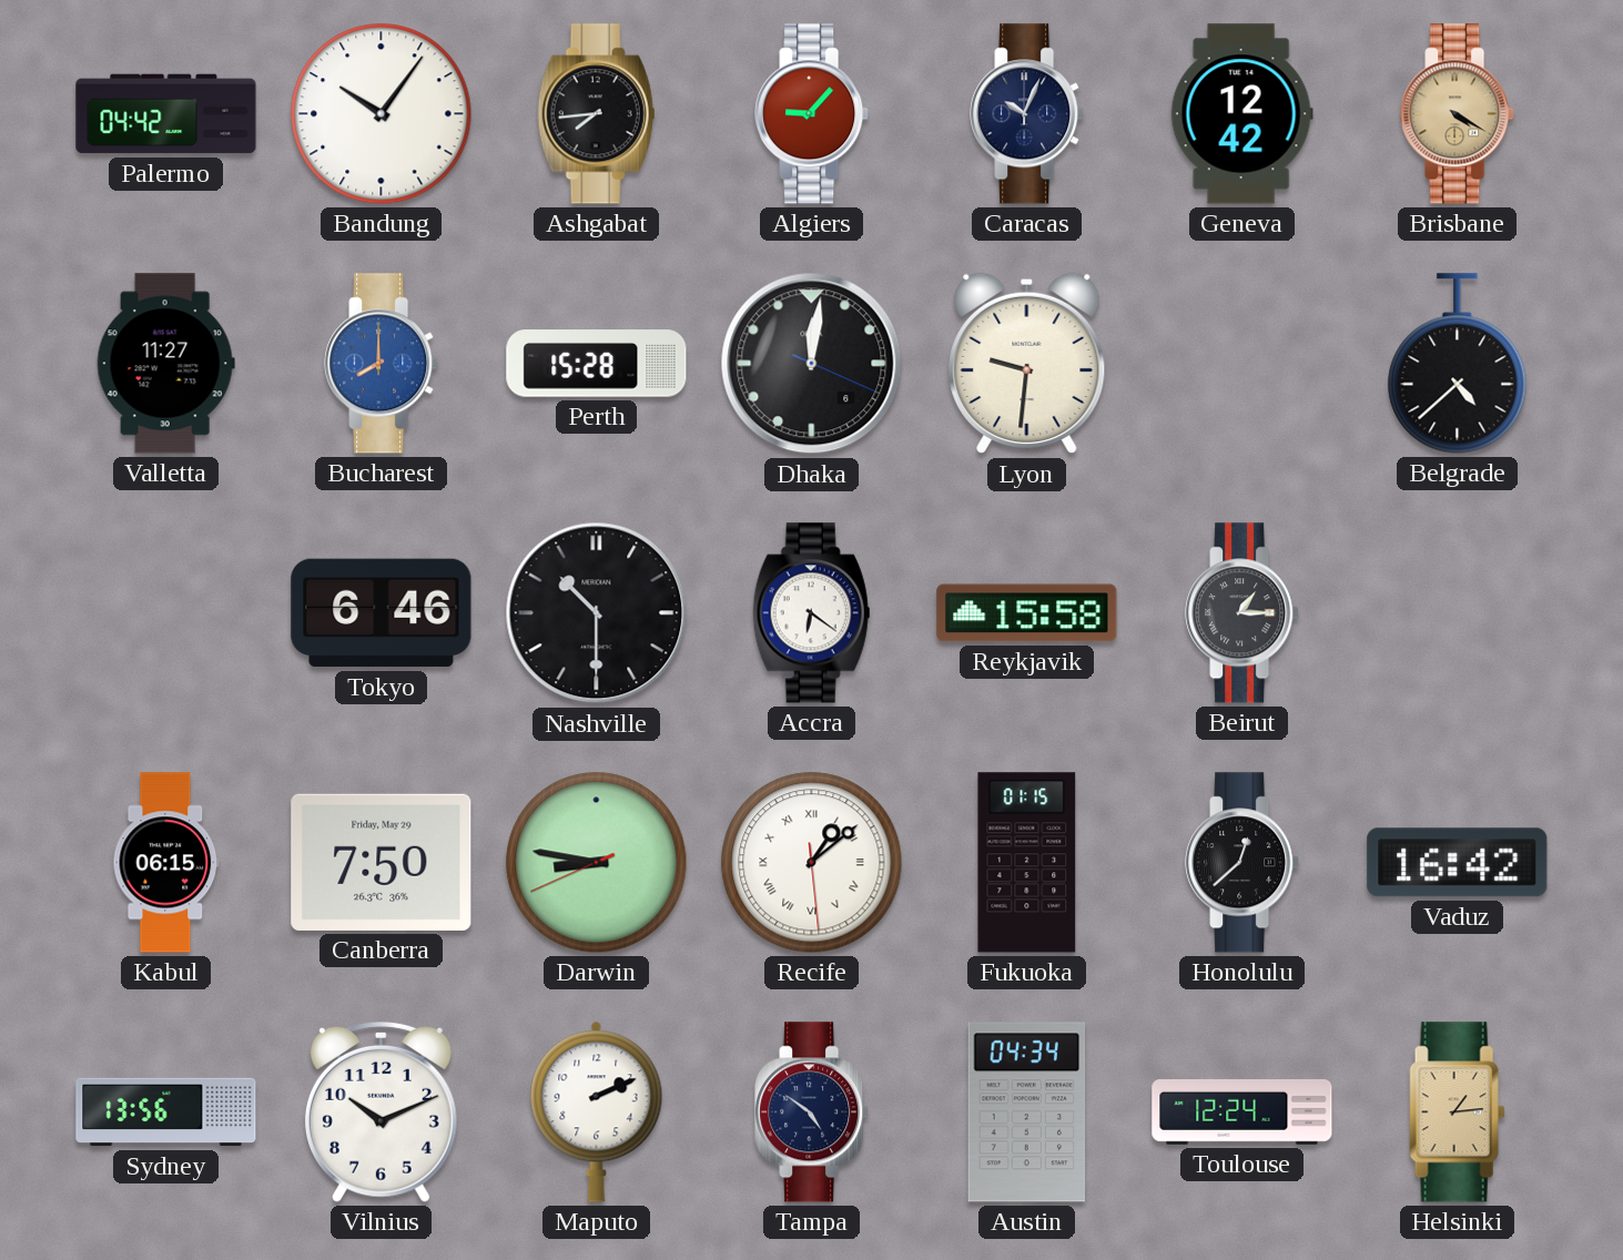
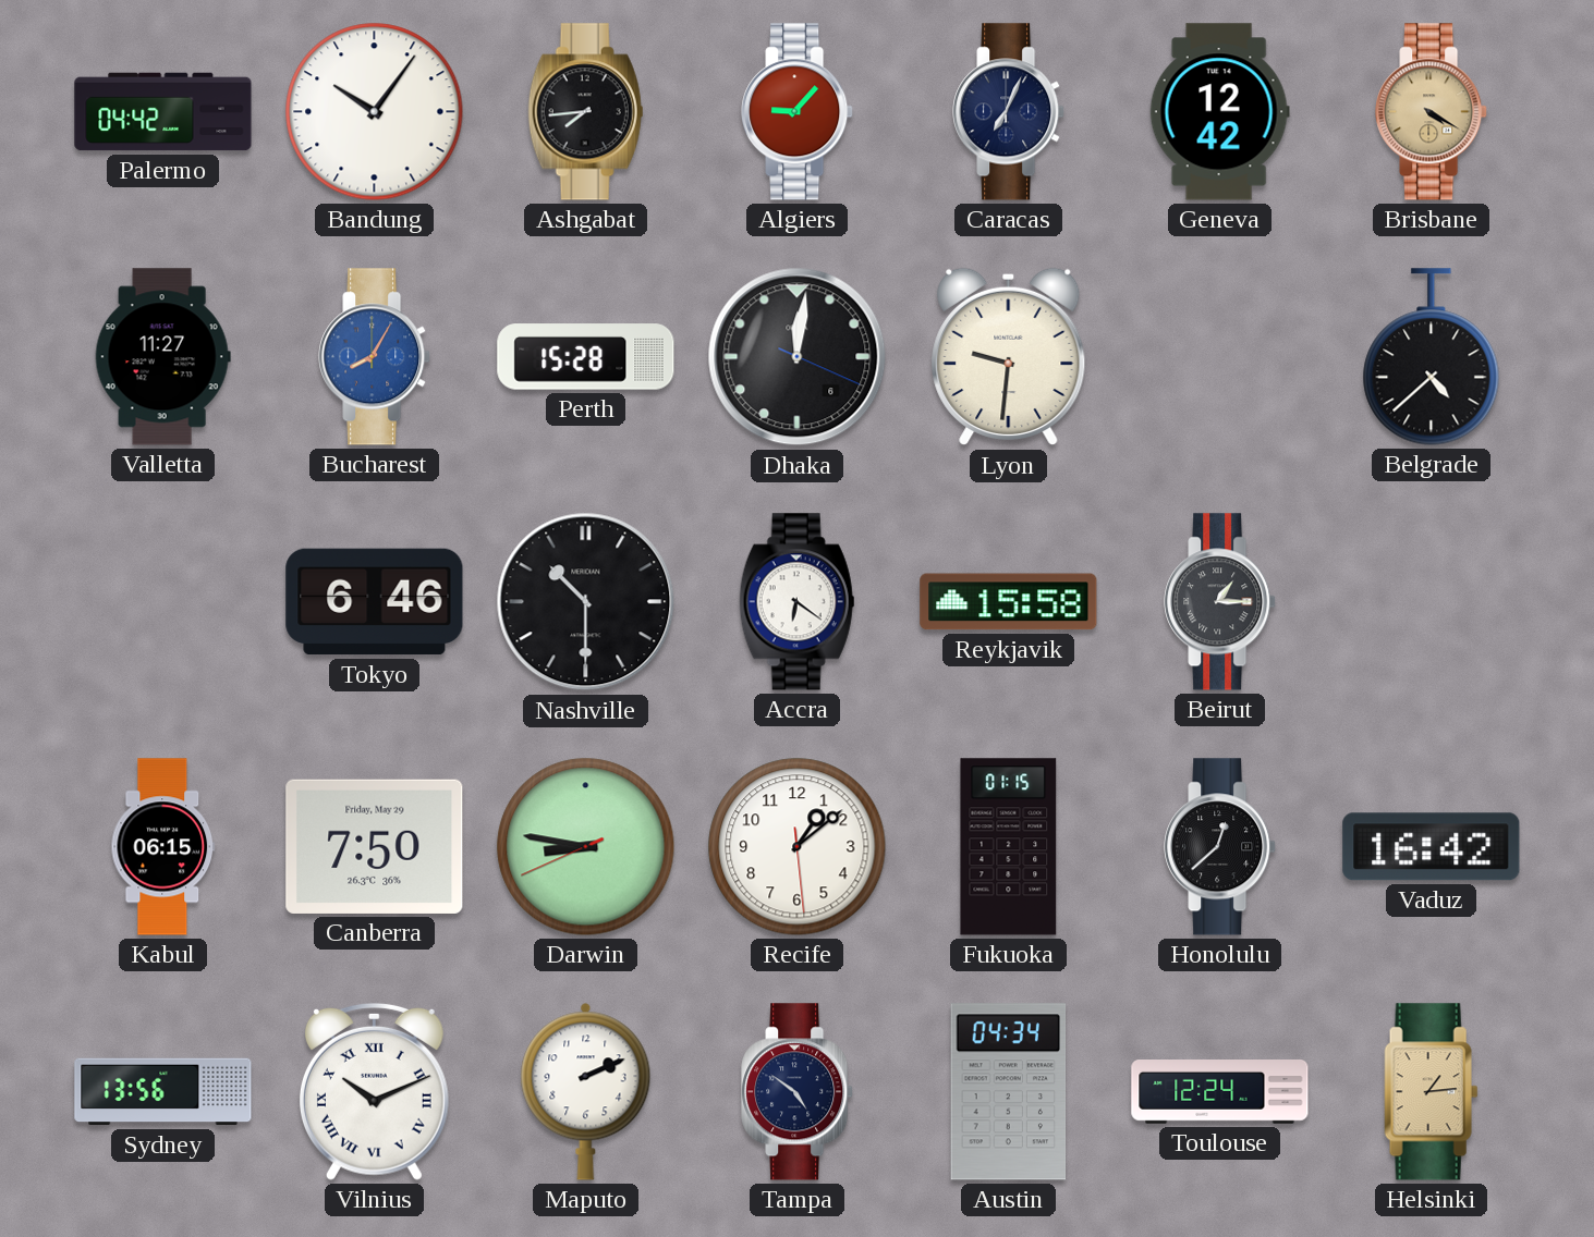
Caracas: 10:04 -> 7:04 (1009, 112)
Bucharest: 8:00 -> 8:05 (375, 357)
Recife numerals: Roman -> Arabic (798, 847)
Vilnius numerals: Arabic -> Roman (374, 1091)
